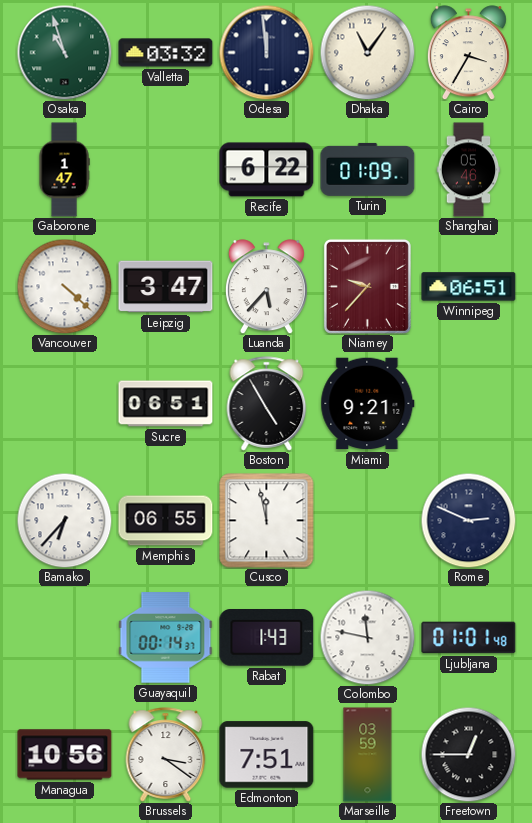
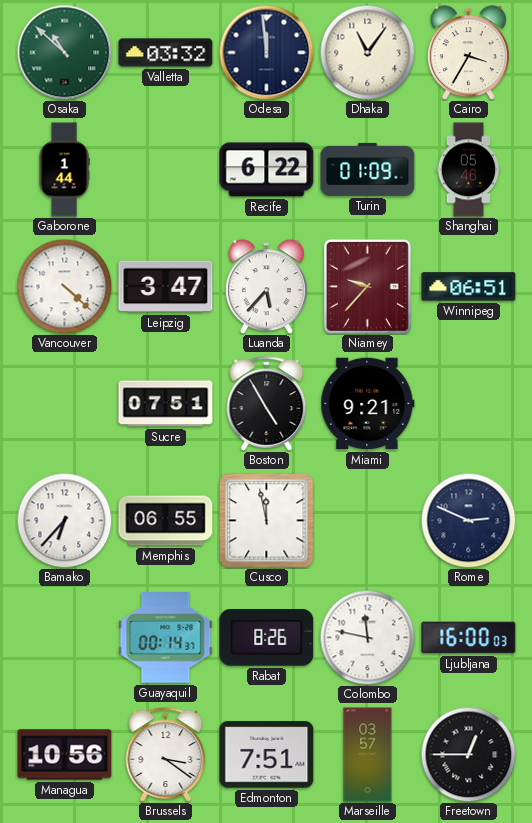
Osaka: 10:57 -> 10:52 (64, 52)
Gaborone: 1:47 -> 1:44 (64, 170)
Sucre: 06:51 -> 07:51 (166, 404)
Rabat: 1:43 -> 8:26 (267, 638)
Ljubljana: 01:01 -> 16:00 (469, 638)
Marseille: 03:59 -> 03:57 (368, 755)
